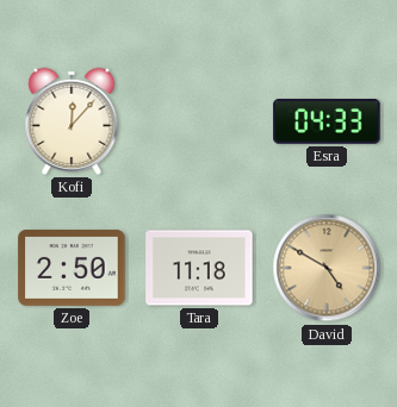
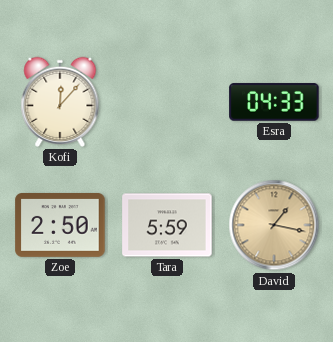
Tara: 11:18 -> 5:59 (167, 225)
David: 4:50 -> 1:17 (274, 225)
